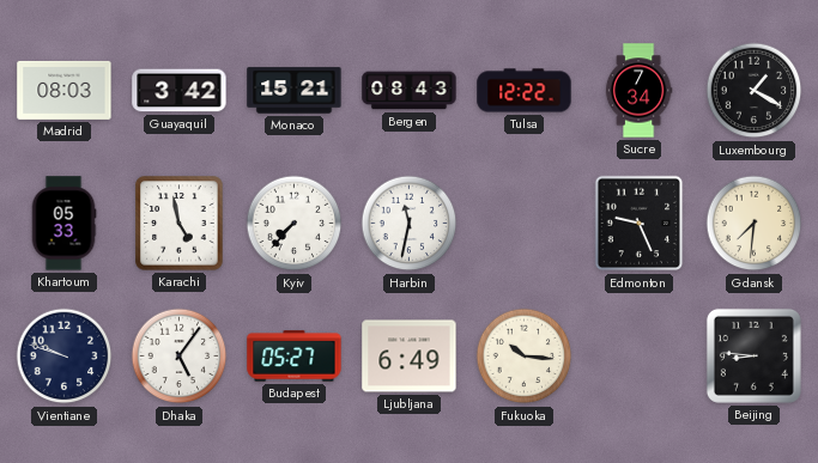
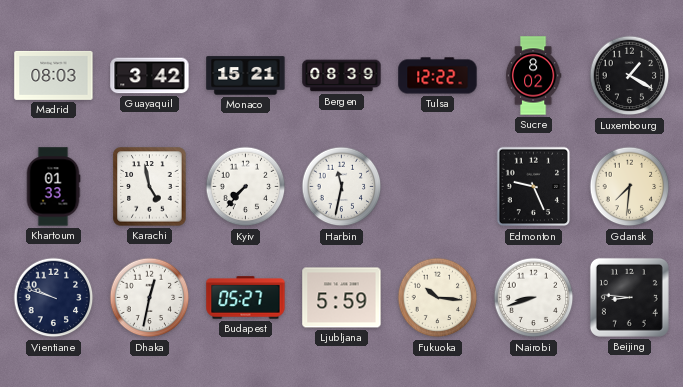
Bergen: 08:43 -> 08:39 (342, 76)
Sucre: 7:34 -> 8:02 (533, 76)
Khartoum: 05:33 -> 01:33 (53, 187)
Dhaka: 5:06 -> 12:32 (150, 298)
Ljubljana: 6:49 -> 5:59 (342, 298)
Nairobi: none -> 8:42 (534, 298)
